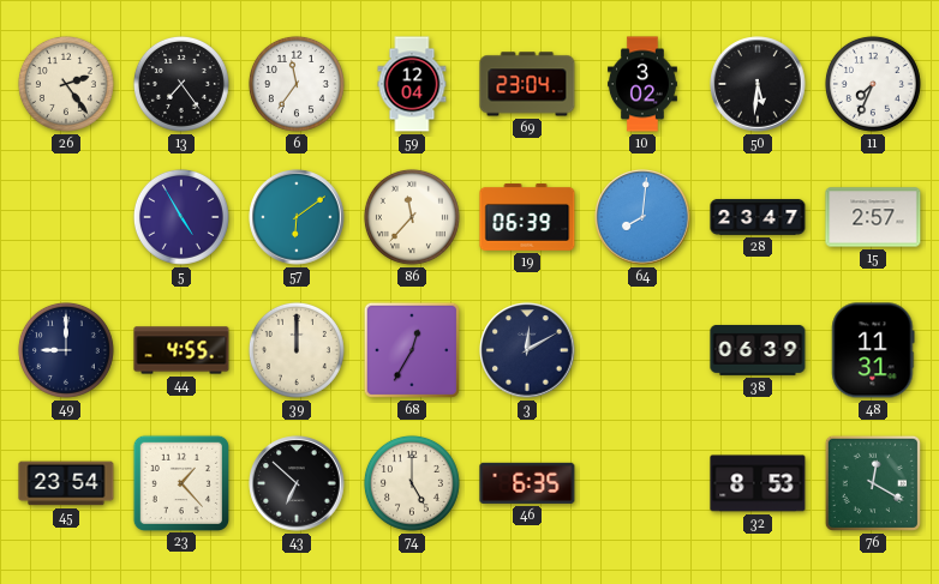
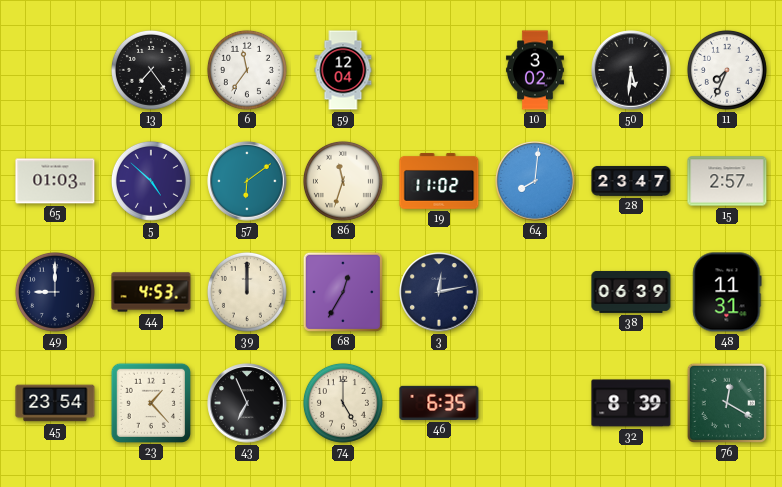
26: 2:24 -> none (66, 84)
69: 23:04 -> none (527, 84)
65: none -> 01:03 (55, 181)
5: 4:55 -> 4:52 (151, 181)
86: 11:37 -> 11:33 (343, 181)
19: 06:39 -> 11:02 (439, 182)
44: 4:55 -> 4:53 (151, 292)
3: 12:10 -> 12:13 (439, 292)
43: 6:52 -> 6:56 (247, 403)
32: 8:53 -> 8:39 (631, 403)
